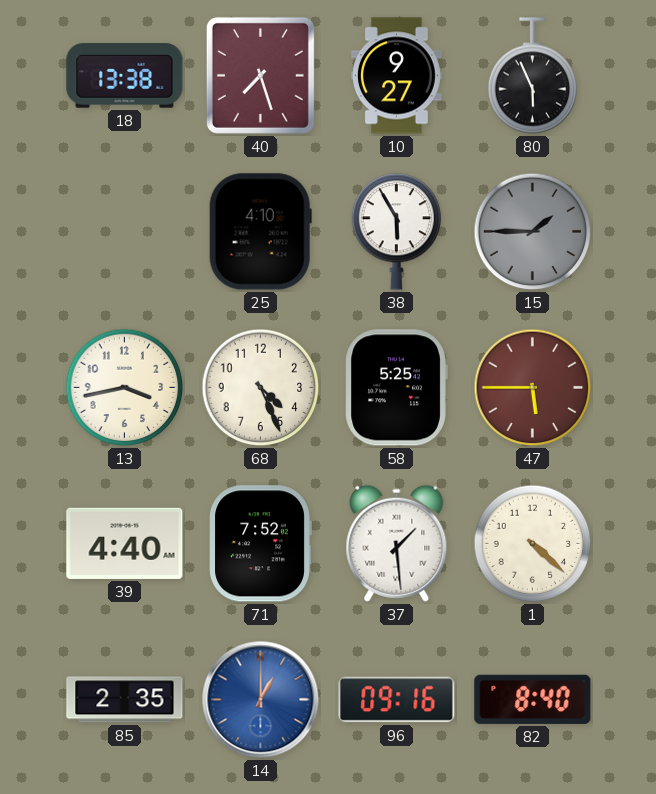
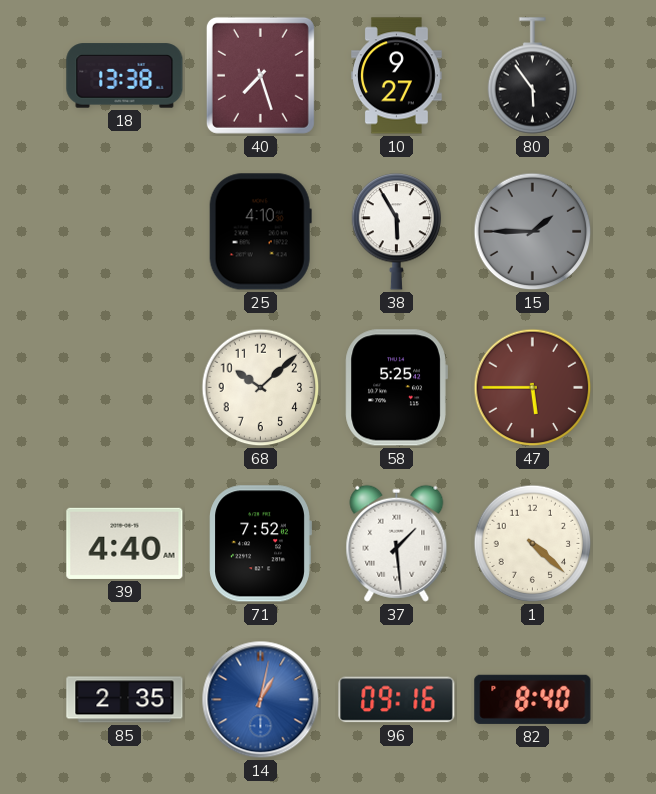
80: 5:56 -> 5:54 (533, 76)
13: 3:43 -> none (125, 388)
68: 4:26 -> 10:08 (261, 388)
14: 1:00 -> 1:02 (261, 700)
